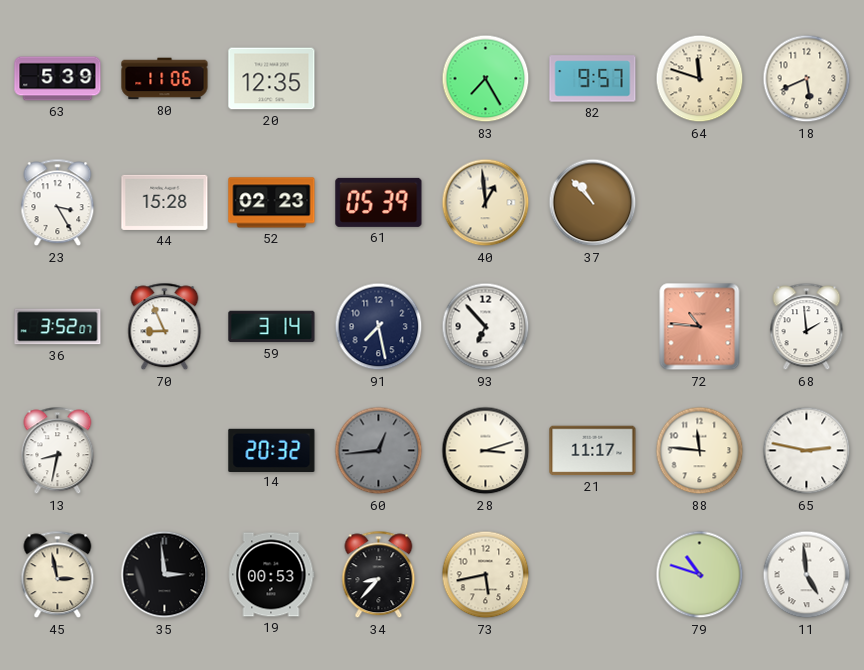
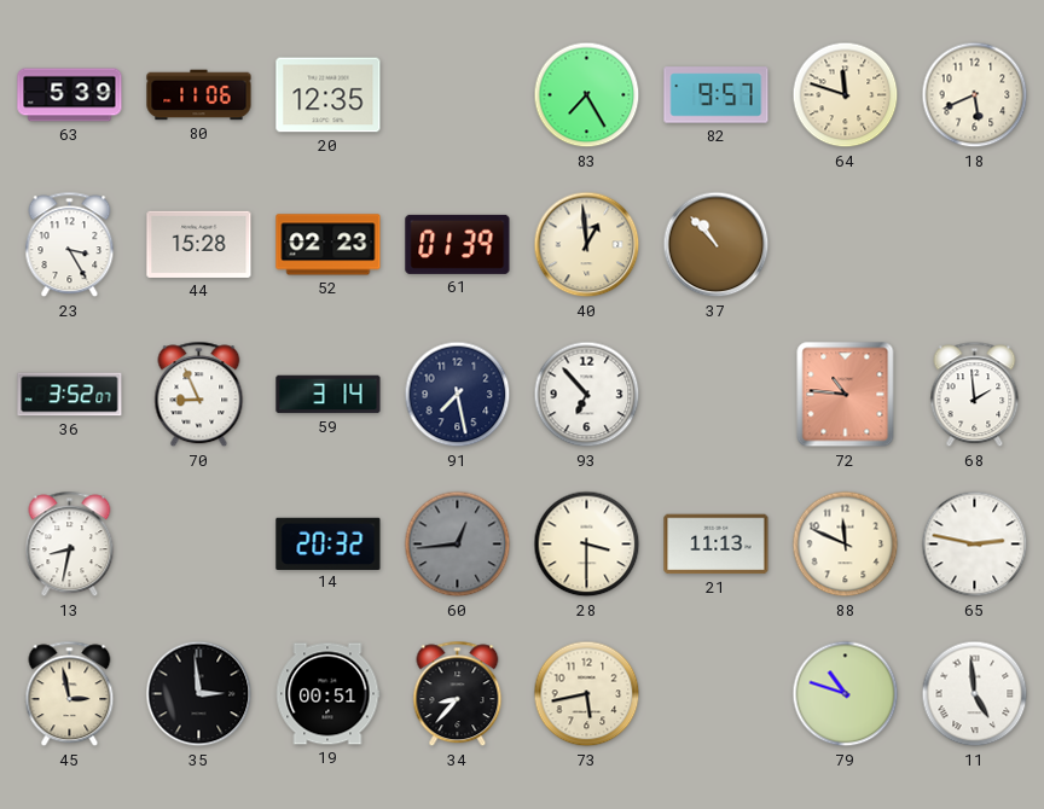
61: 05:39 -> 01:39 (458, 244)
28: 3:12 -> 3:30 (587, 545)
21: 11:17 -> 11:13 (717, 545)
88: 11:46 -> 11:49 (846, 545)
19: 00:53 -> 00:51 (329, 694)
